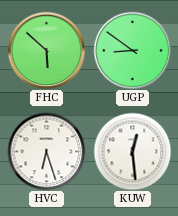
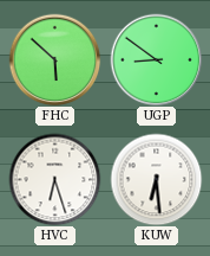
KUW: 12:29 -> 6:29 (156, 179)
